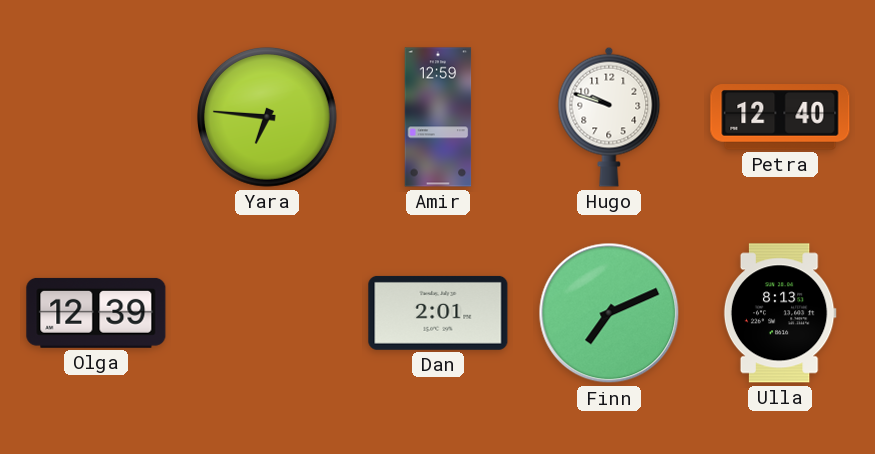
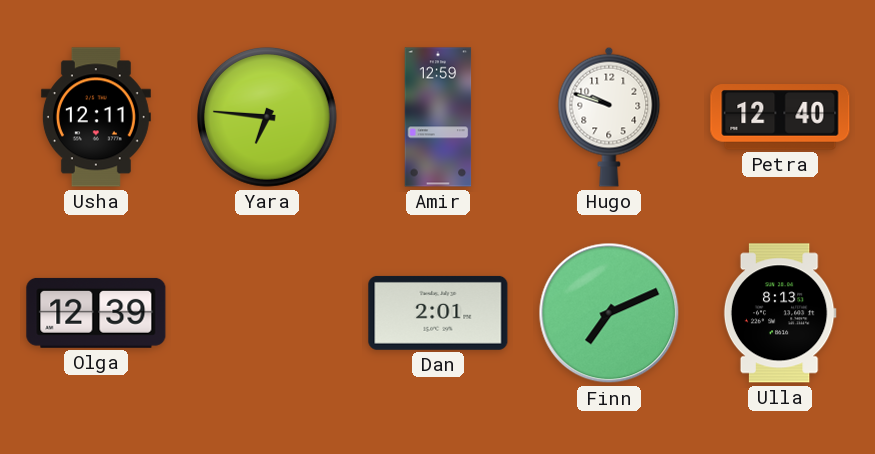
Usha: none -> 12:11 (96, 117)
